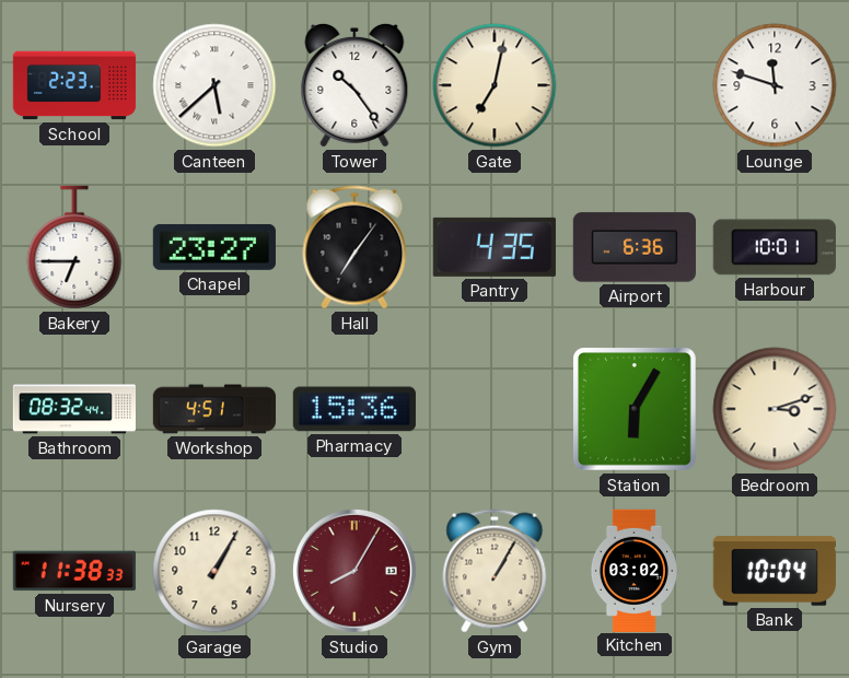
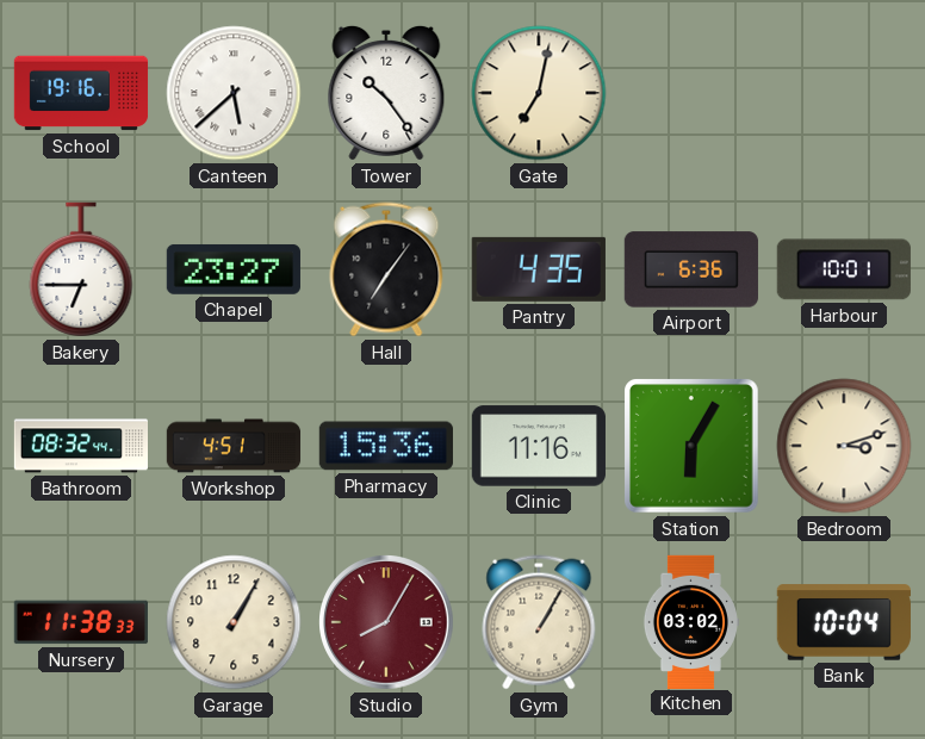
School: 2:23 -> 19:16 (81, 93)
Lounge: 11:48 -> none (775, 85)
Clinic: none -> 11:16 (539, 446)
